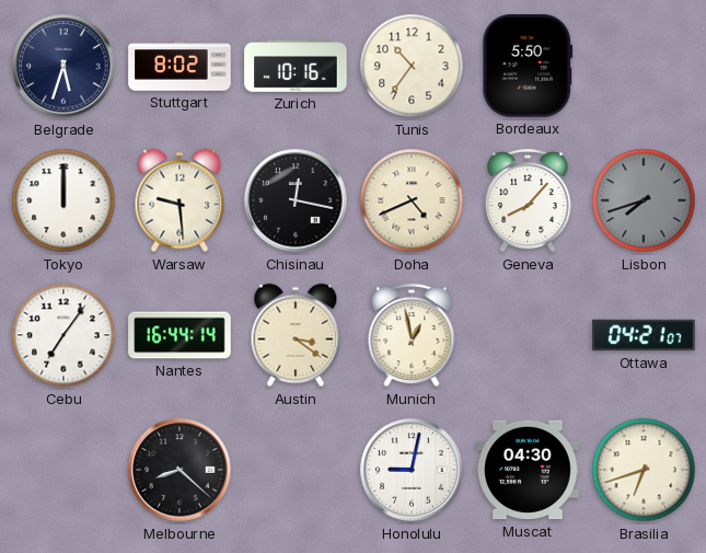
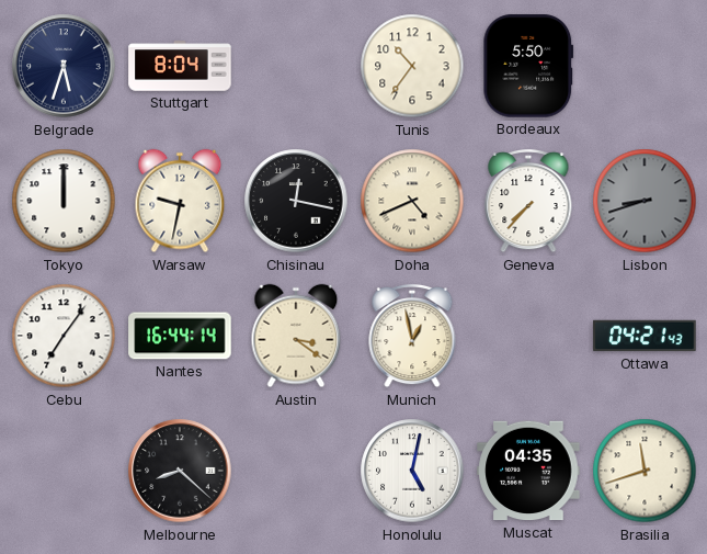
Stuttgart: 8:02 -> 8:04 (180, 66)
Zurich: 10:16 -> none (296, 66)
Warsaw: 9:29 -> 9:32 (180, 201)
Geneva: 8:07 -> 7:37 (528, 201)
Lisbon: 7:42 -> 8:42 (645, 201)
Ottawa: 04:21:07 -> 04:21:43 (645, 336)
Honolulu: 9:02 -> 5:02 (412, 471)
Muscat: 04:30 -> 04:35 (528, 471)
Brasilia: 6:42 -> 11:42 (645, 471)
